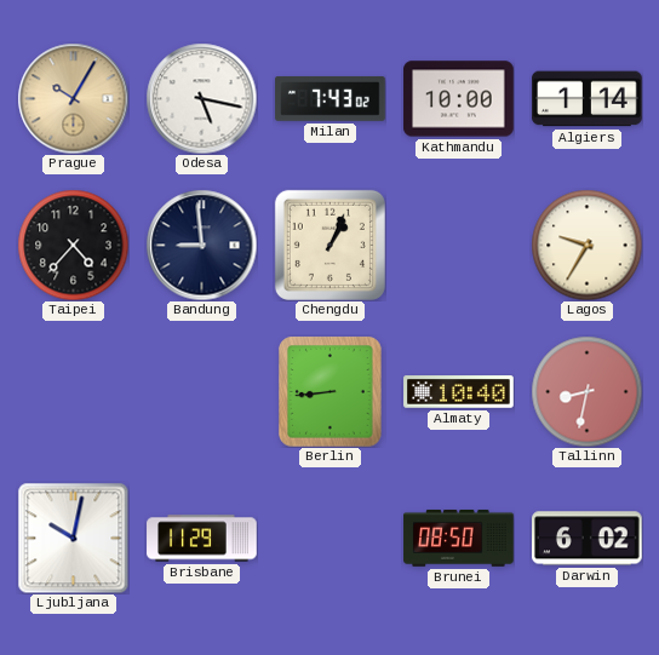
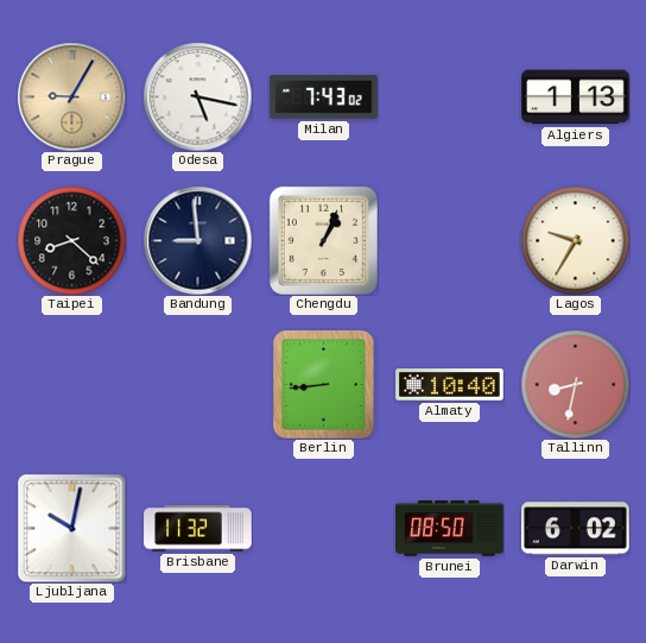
Prague: 10:05 -> 9:05 (71, 96)
Kathmandu: 10:00 -> none (459, 99)
Algiers: 1:14 -> 1:13 (576, 97)
Taipei: 4:37 -> 8:22 (71, 240)
Brisbane: 11:29 -> 11:32 (198, 529)
